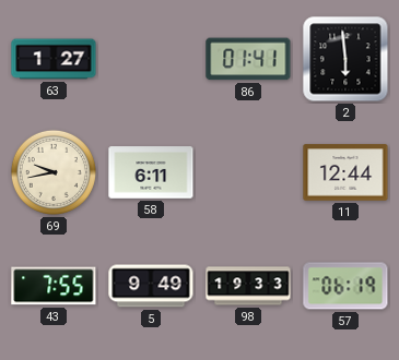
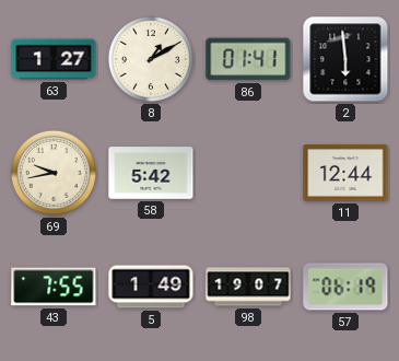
8: none -> 1:10 (151, 59)
58: 6:11 -> 5:42 (151, 173)
5: 9:49 -> 1:49 (151, 287)
98: 19:33 -> 19:07 (248, 287)
